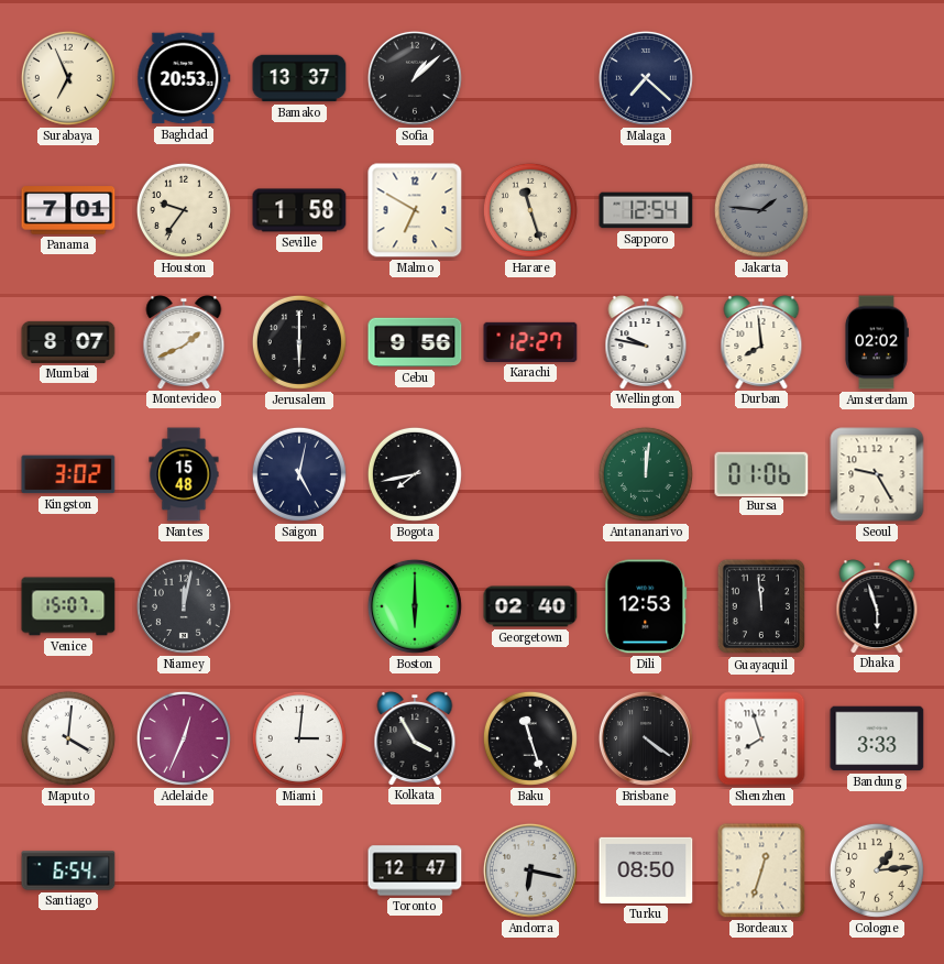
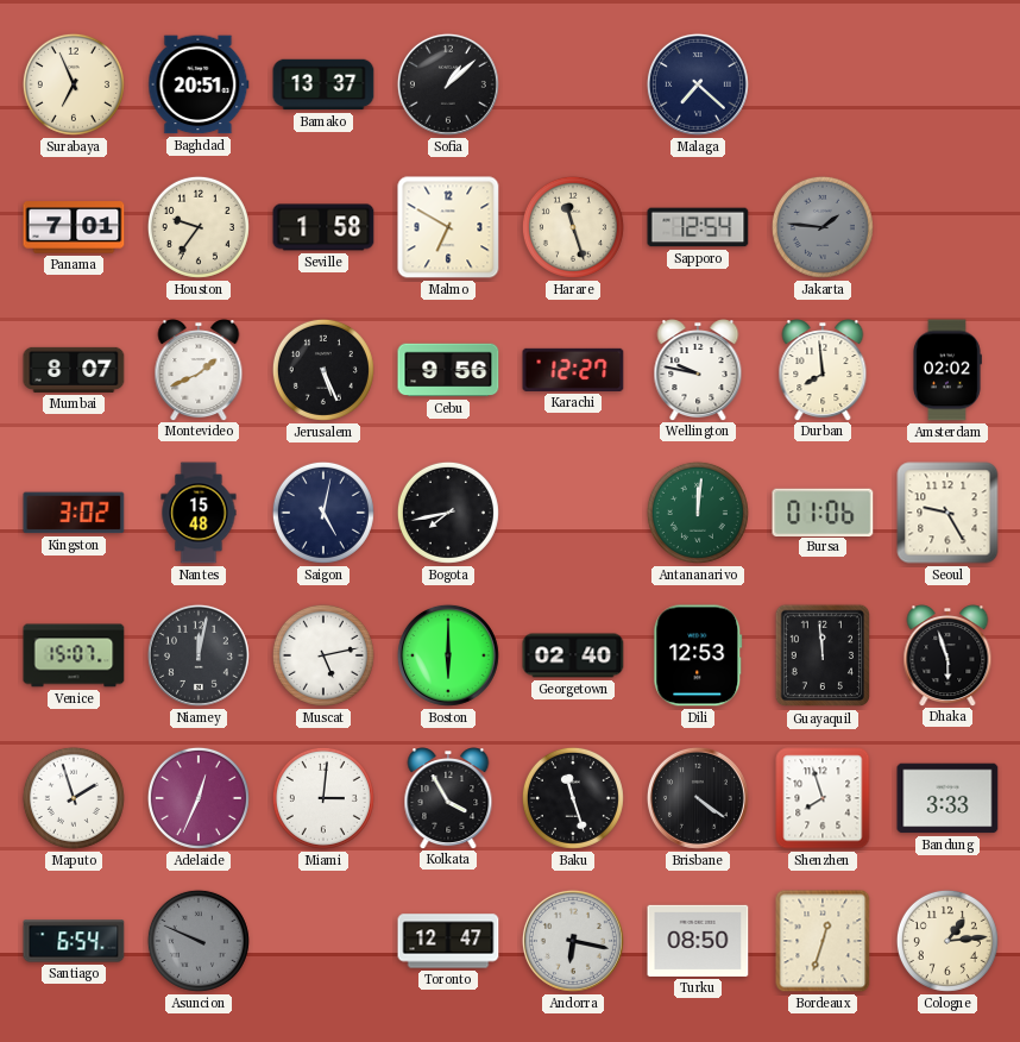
Baghdad: 20:53 -> 20:51 (199, 84)
Jerusalem: 6:00 -> 5:26 (323, 370)
Muscat: none -> 5:13 (323, 655)
Maputo: 4:01 -> 1:57 (74, 798)
Asuncion: none -> 9:49 (199, 941)
